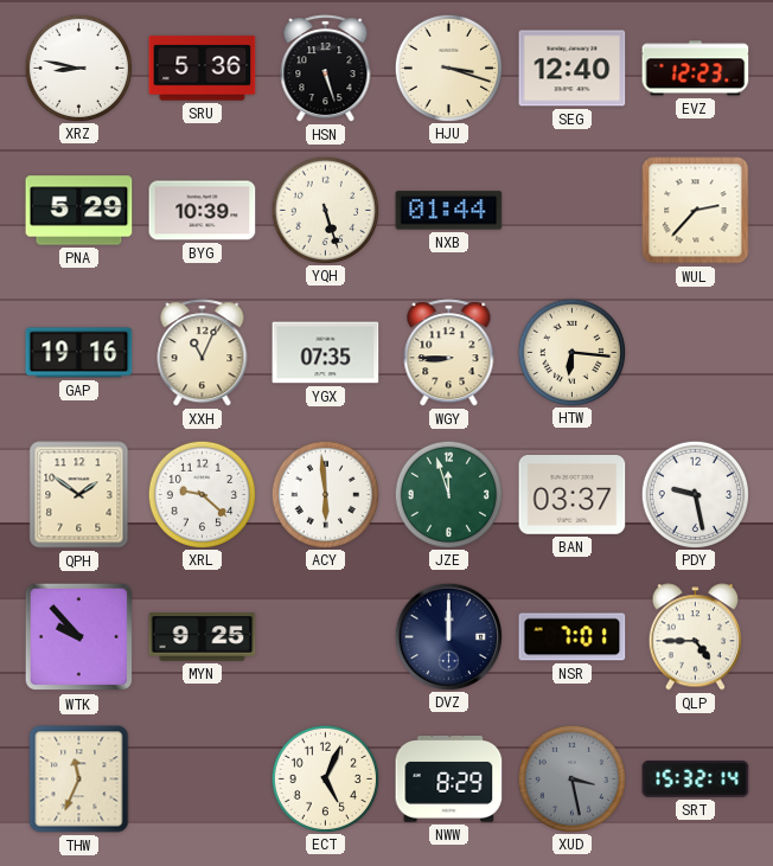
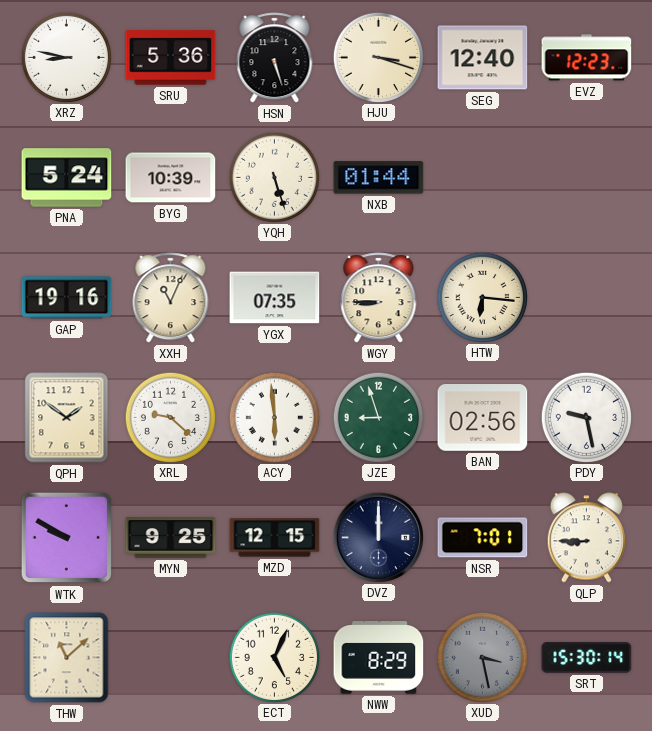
PNA: 5:29 -> 5:24 (67, 178)
WUL: 2:37 -> none (696, 211)
JZE: 11:57 -> 8:57 (378, 417)
BAN: 03:37 -> 02:56 (483, 418)
WTK: 9:53 -> 9:50 (67, 538)
MZD: none -> 12:15 (275, 538)
QLP: 4:45 -> 8:45 (586, 538)
THW: 11:34 -> 11:08 (67, 658)
SRT: 15:32 -> 15:30 (587, 658)
